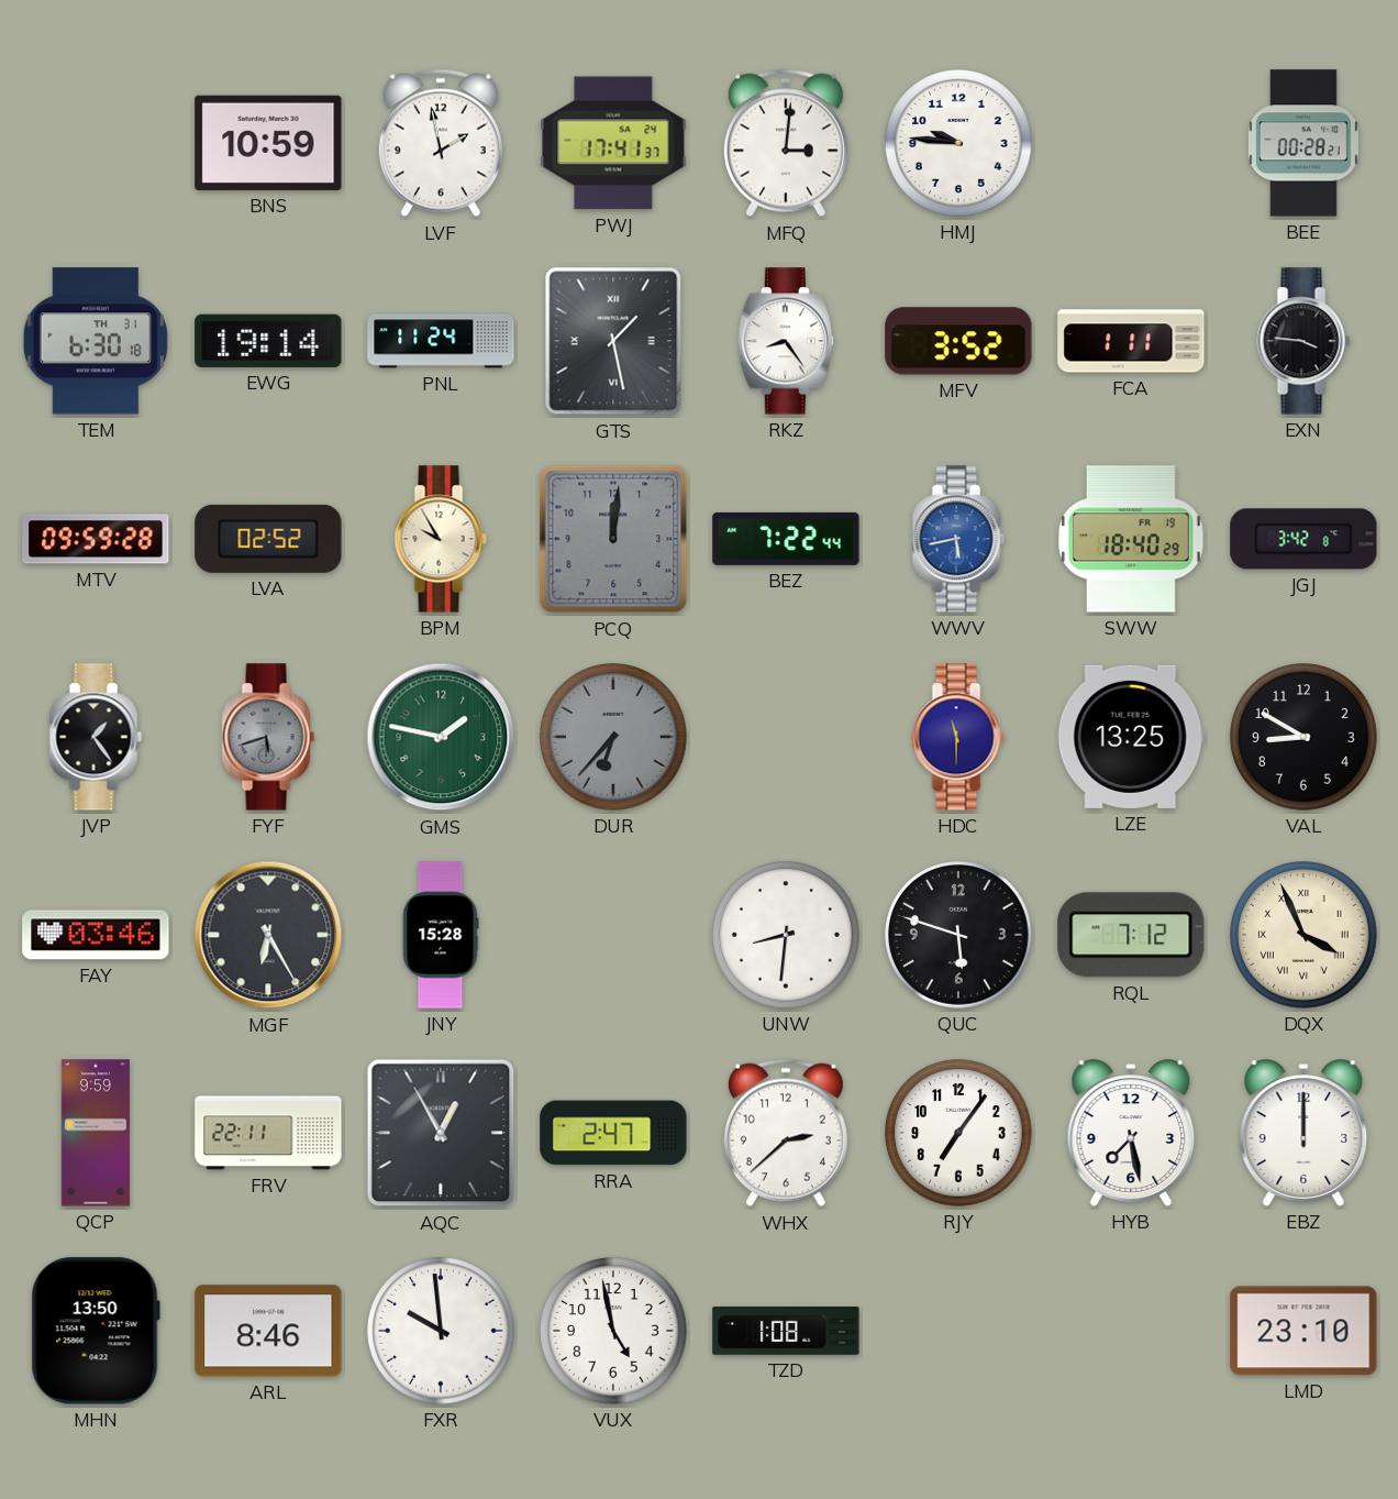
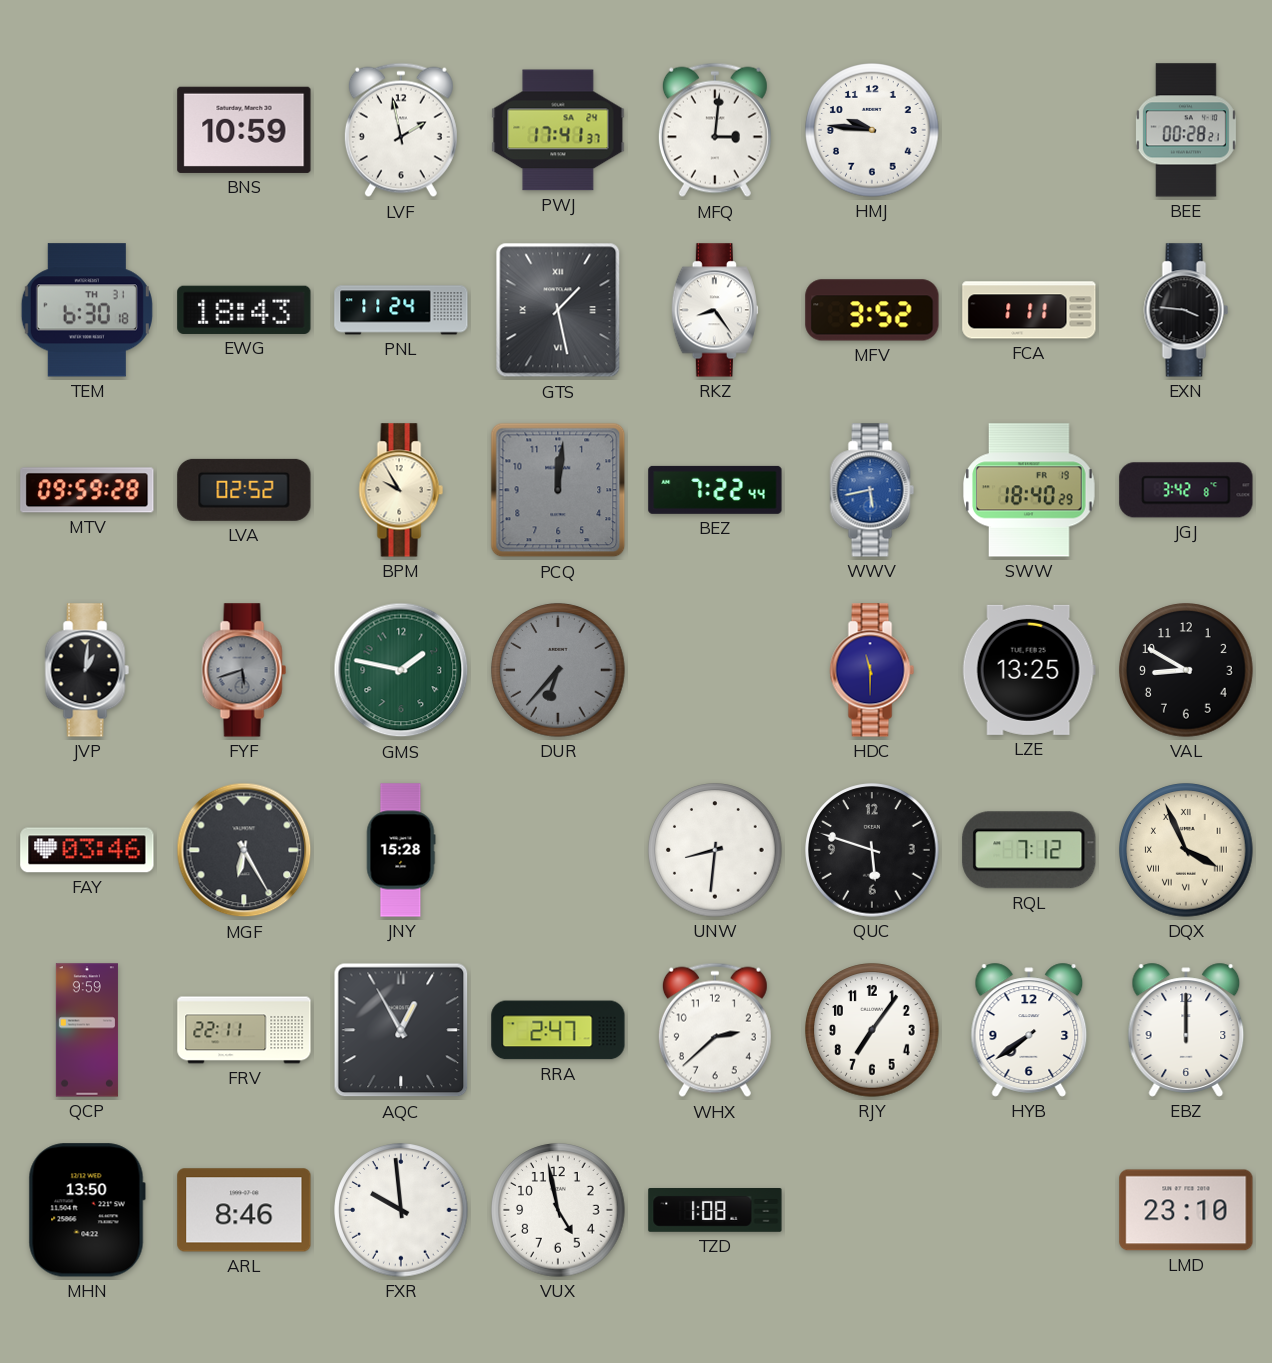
EWG: 19:14 -> 18:43 (244, 310)
JVP: 1:24 -> 1:01 (87, 670)
HYB: 7:28 -> 7:39 (1029, 1030)
